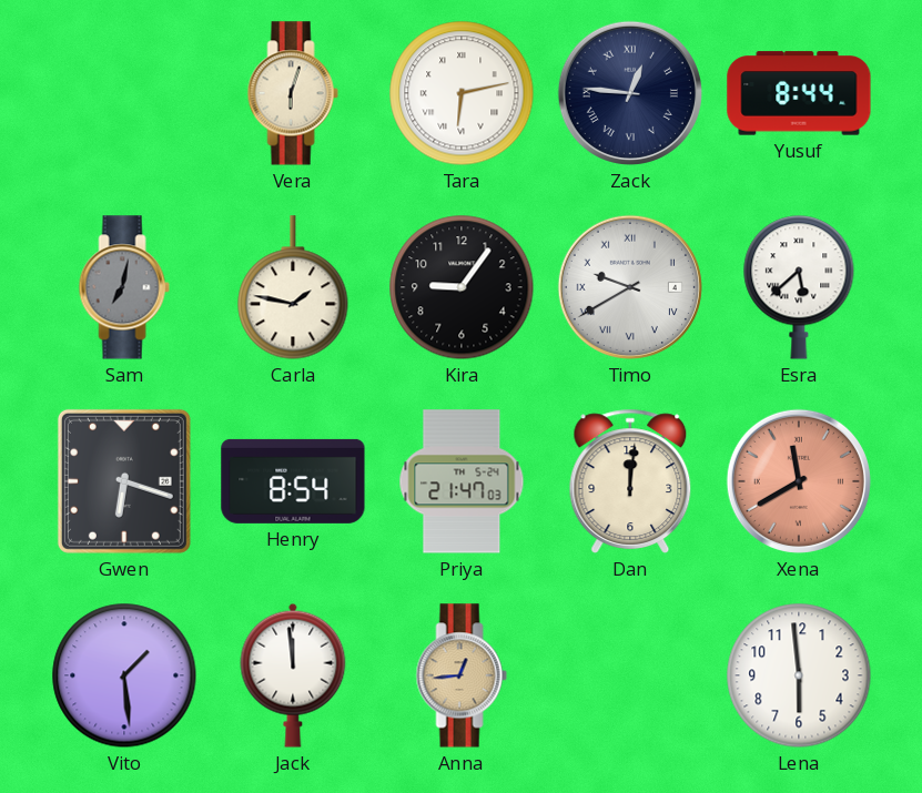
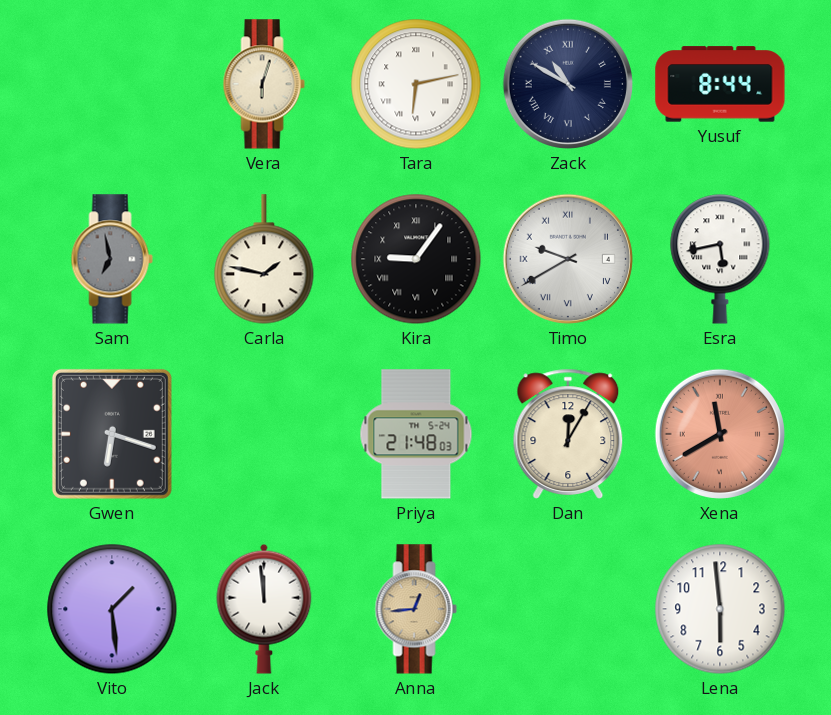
Zack: 12:46 -> 10:50 (568, 84)
Sam: 7:02 -> 6:58 (112, 259)
Kira numerals: Arabic -> Roman (416, 259)
Esra: 5:38 -> 5:43 (720, 259)
Henry: 8:54 -> none (293, 481)
Priya: 21:47 -> 21:48 (416, 434)
Dan: 12:01 -> 12:05 (568, 434)
